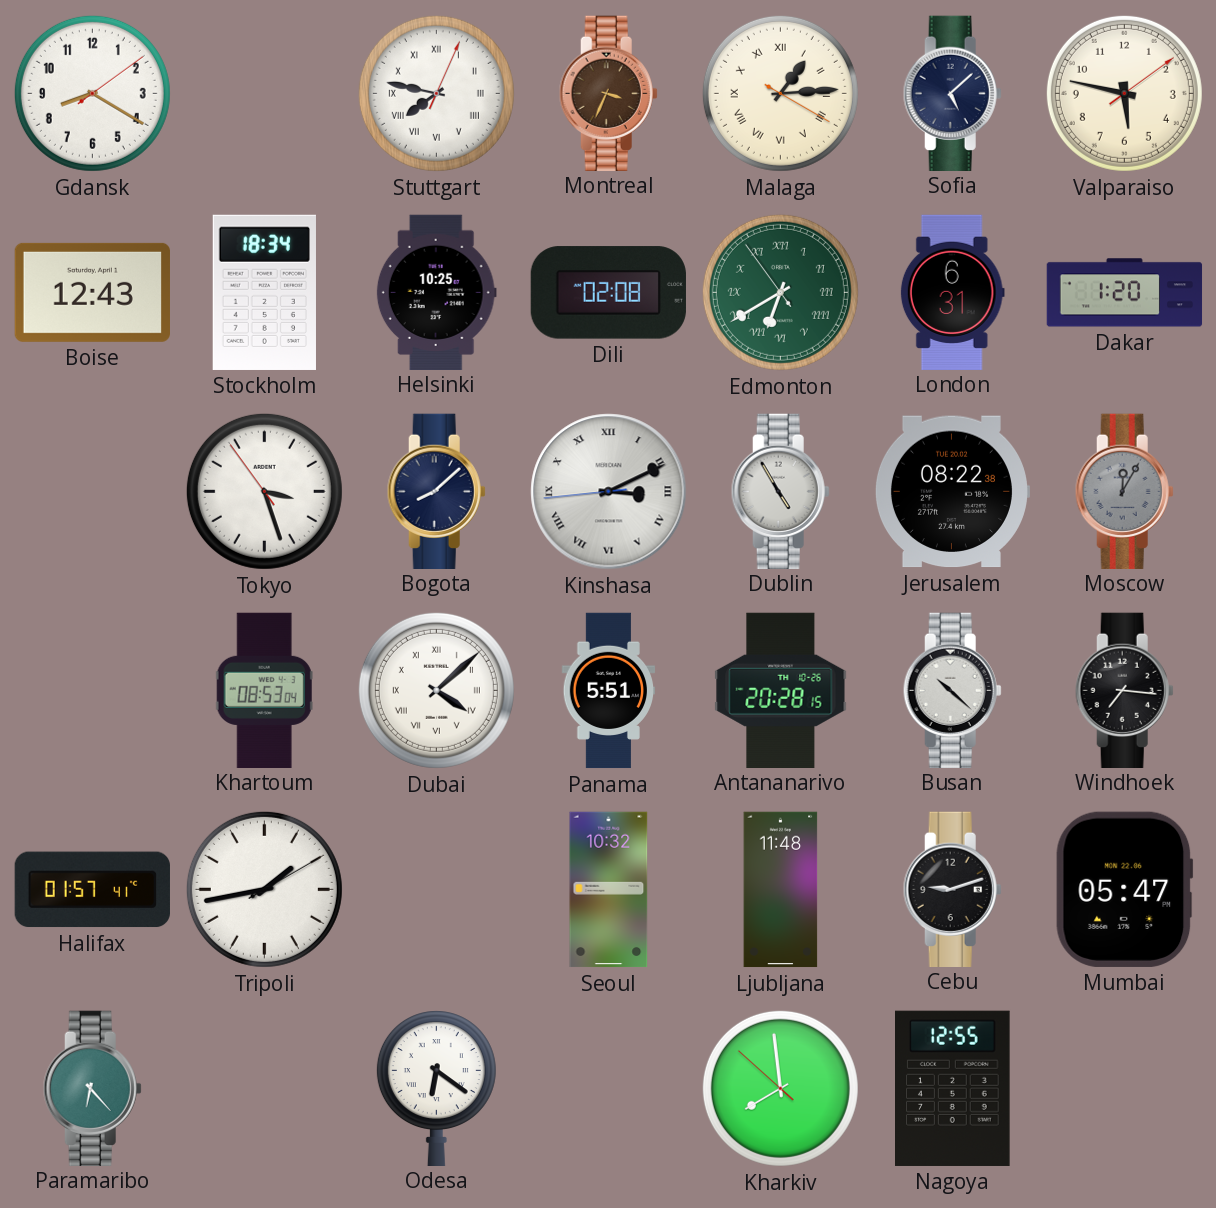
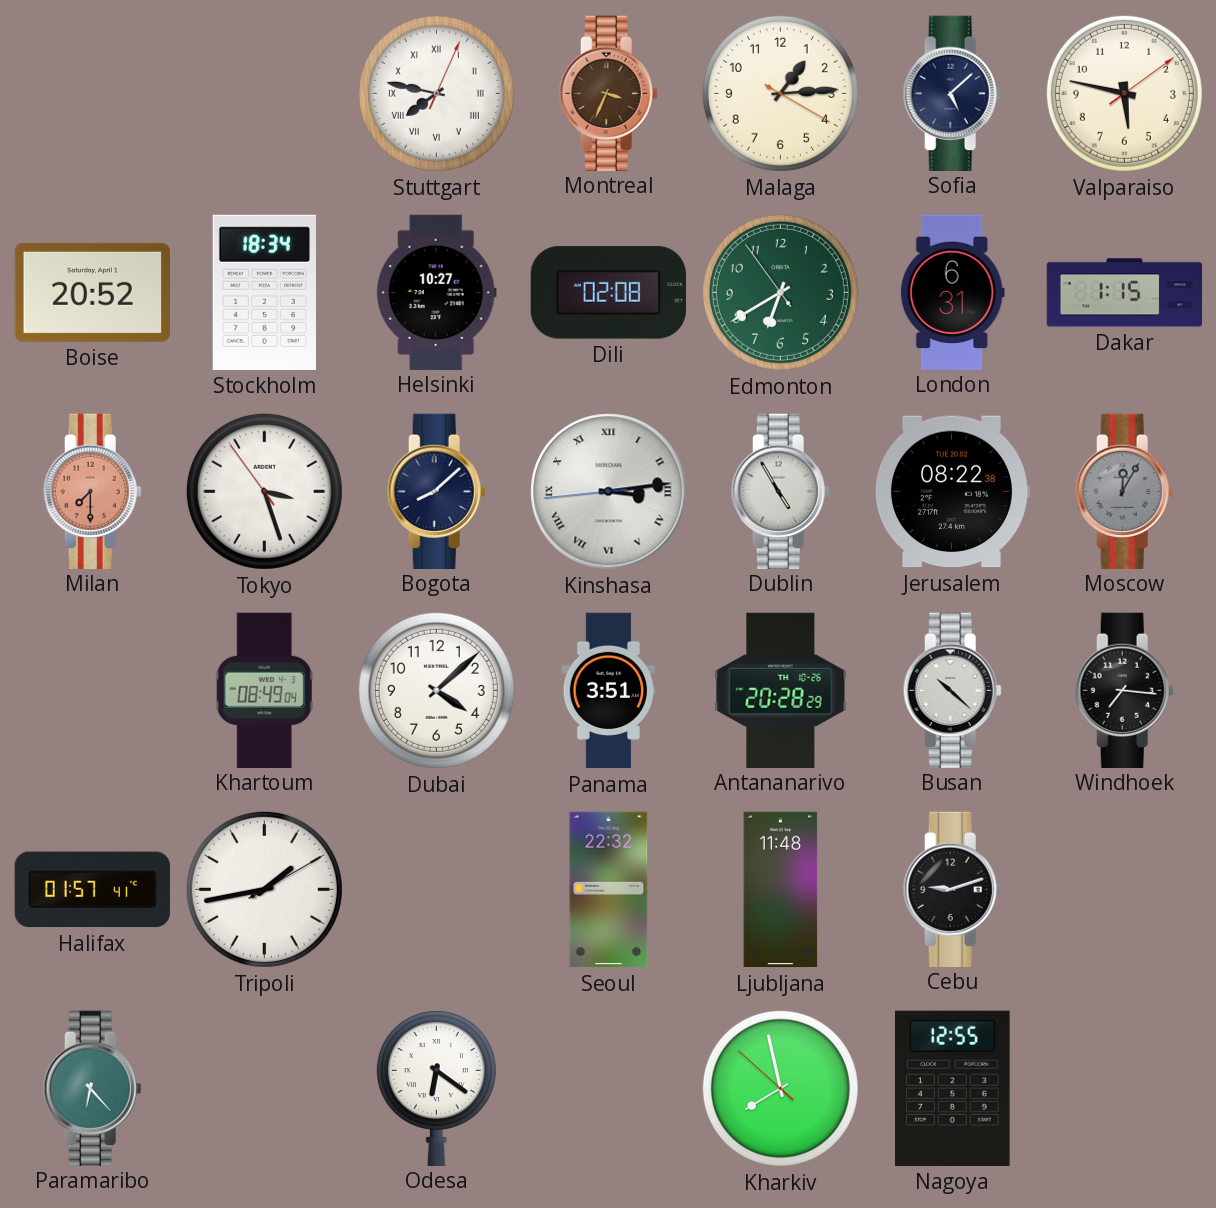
Gdansk: 8:20 -> none (92, 93)
Malaga numerals: Roman -> Arabic (780, 93)
Boise: 12:43 -> 20:52 (92, 292)
Helsinki: 10:25 -> 10:27 (436, 292)
Edmonton numerals: Roman -> Arabic (780, 292)
Dakar: 1:20 -> 1:15 (1125, 293)
Milan: none -> 7:30 (92, 491)
Kinshasa: 3:10 -> 3:13 (609, 492)
Khartoum: 08:53 -> 08:49 (264, 690)
Dubai numerals: Roman -> Arabic (436, 690)
Panama: 5:51 -> 3:51 (609, 691)
Antananarivo: 20:28:15 -> 20:28:29 (781, 690)
Seoul: 10:32 -> 22:32 (609, 890)
Mumbai: 05:47 -> none (1125, 889)
Kharkiv: 7:58 -> 7:57 (780, 1088)
